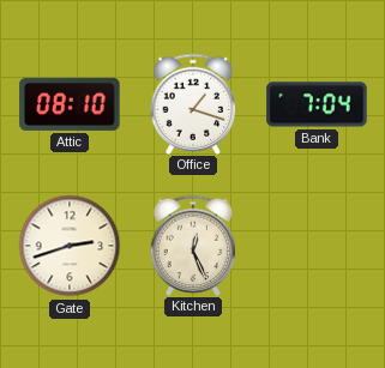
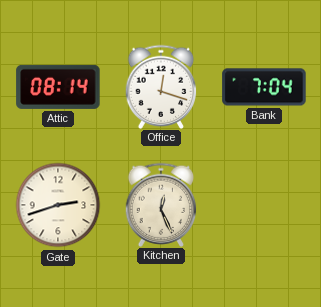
Attic: 08:10 -> 08:14 (58, 87)
Office: 1:18 -> 12:18 (161, 86)
